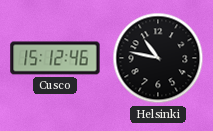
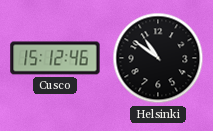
Helsinki: 10:47 -> 10:51 (158, 58)
